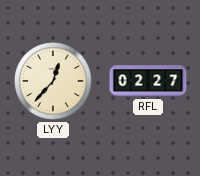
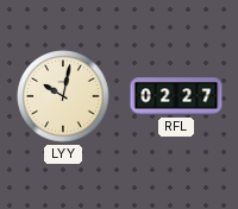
LYY: 12:37 -> 10:02 (63, 96)
